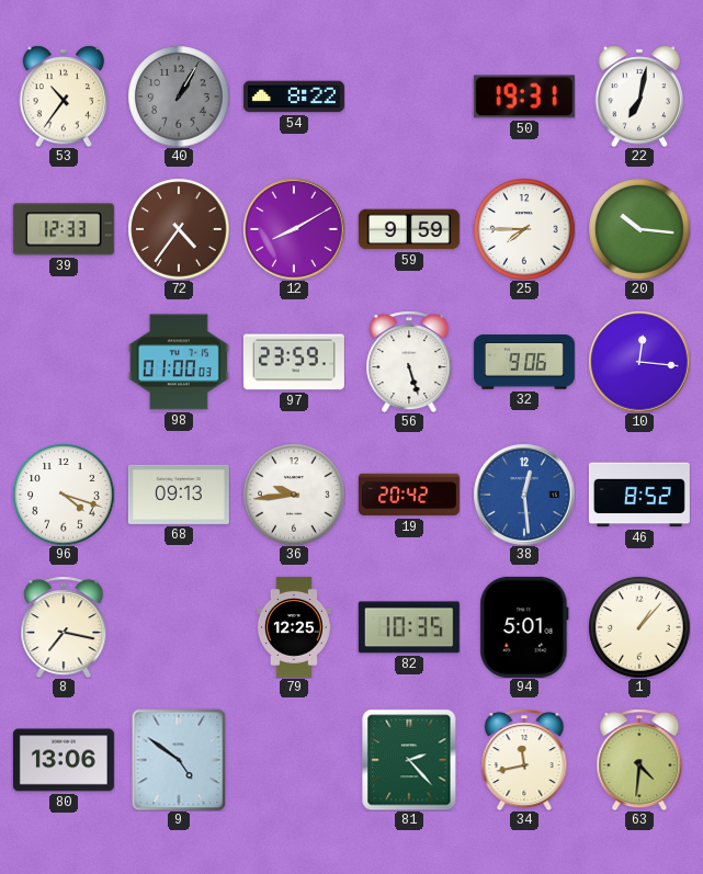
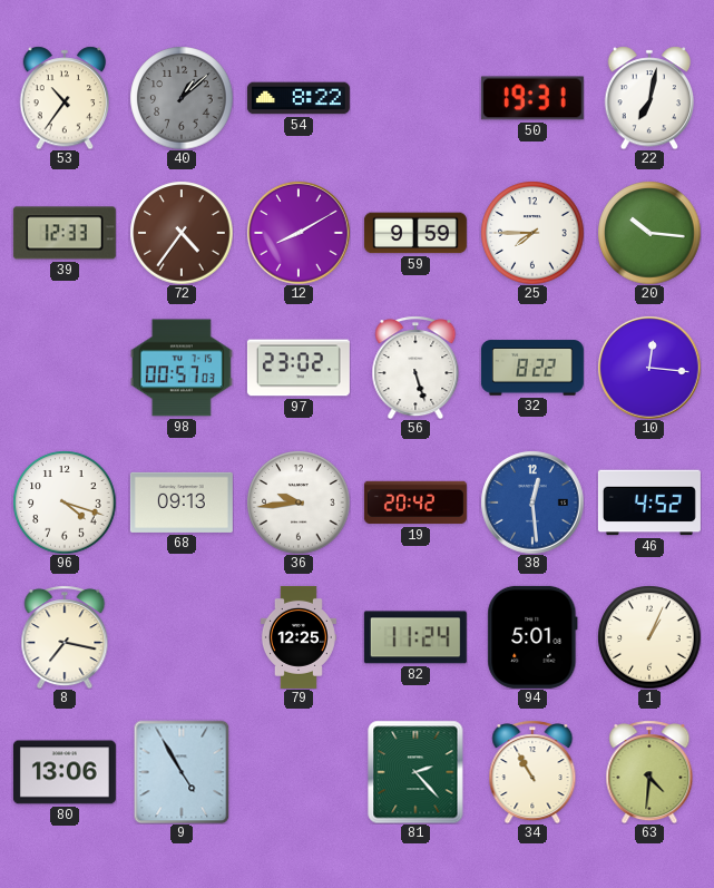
40: 1:05 -> 1:08 (182, 98)
98: 01:00 -> 00:57 (182, 368)
97: 23:59 -> 23:02 (299, 368)
32: 9:06 -> 8:22 (532, 368)
46: 8:52 -> 4:52 (649, 502)
82: 10:35 -> 11:24 (415, 637)
1: 1:07 -> 1:04 (649, 637)
9: 4:51 -> 4:55 (182, 772)
34: 11:43 -> 10:55 (532, 772)
